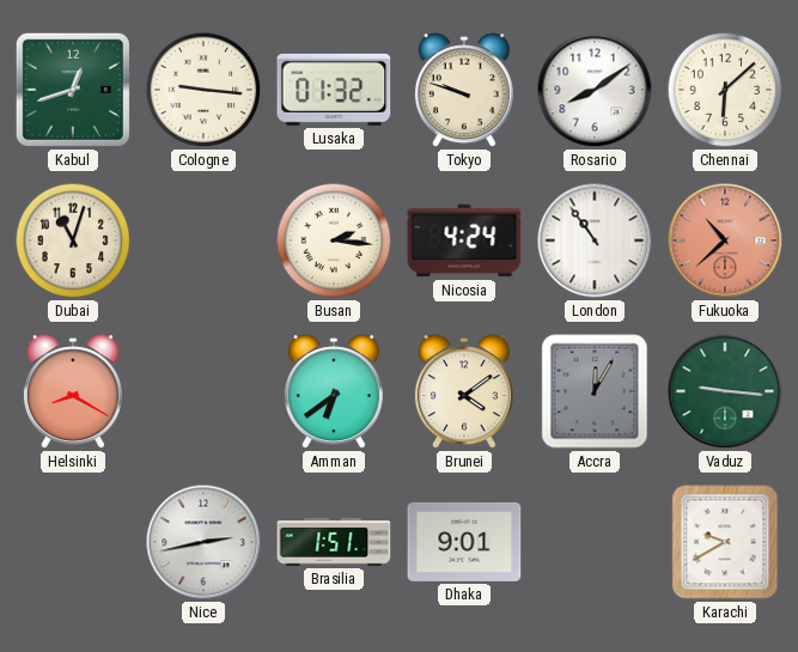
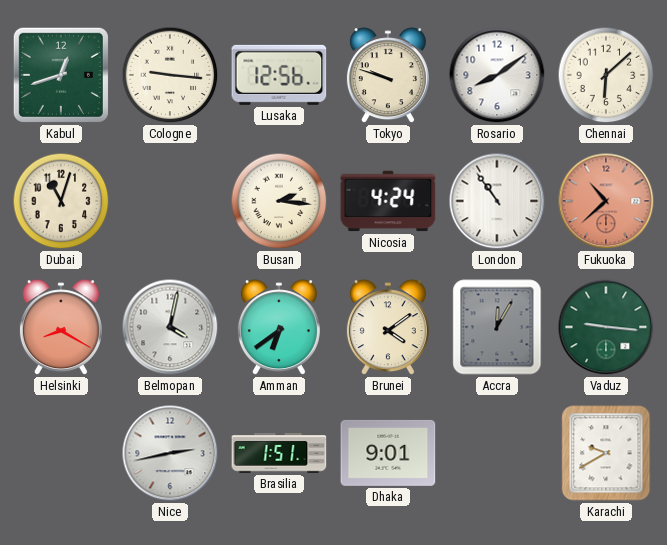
Lusaka: 01:32 -> 12:56 (279, 75)
Belmopan: none -> 4:02 (170, 327)
